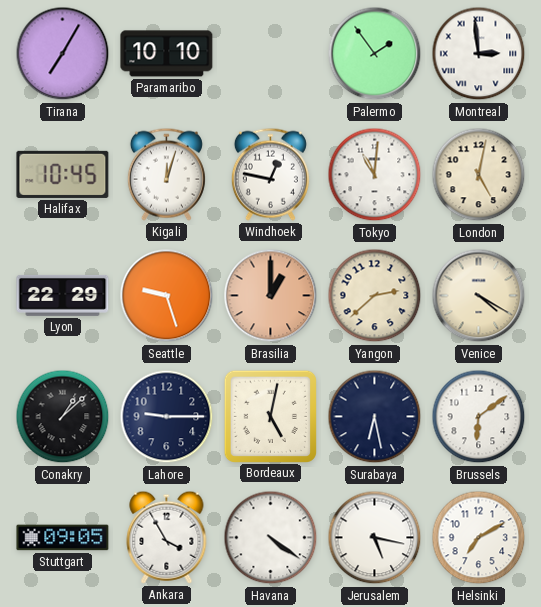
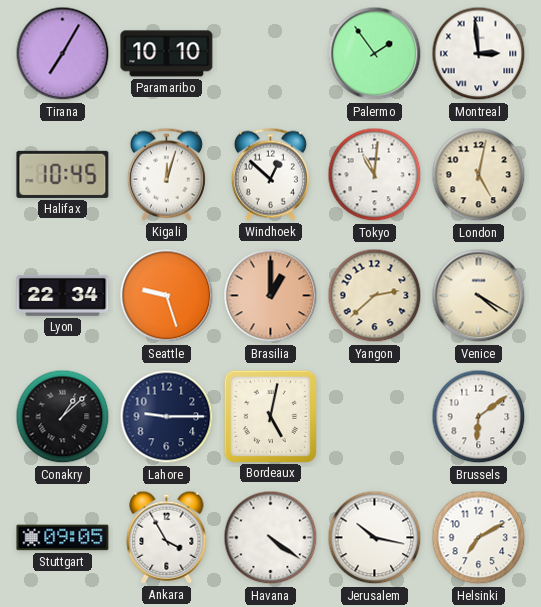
Windhoek: 12:47 -> 12:52 (270, 174)
Lyon: 22:29 -> 22:34 (63, 295)
Surabaya: 6:28 -> none (375, 417)
Jerusalem: 5:17 -> 10:17 (375, 538)
